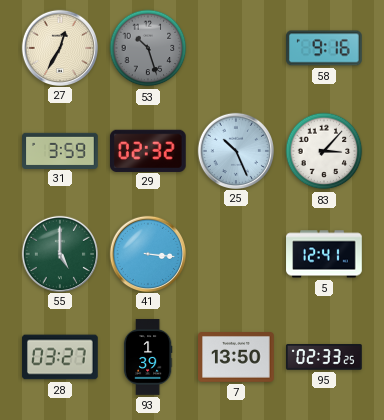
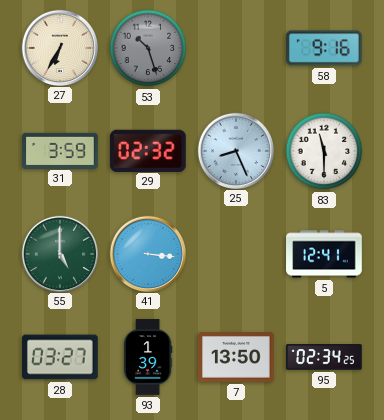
27: 12:35 -> 6:35 (59, 47)
25: 10:26 -> 8:26 (235, 150)
83: 3:07 -> 11:30 (324, 151)
95: 02:33 -> 02:34 (324, 357)
